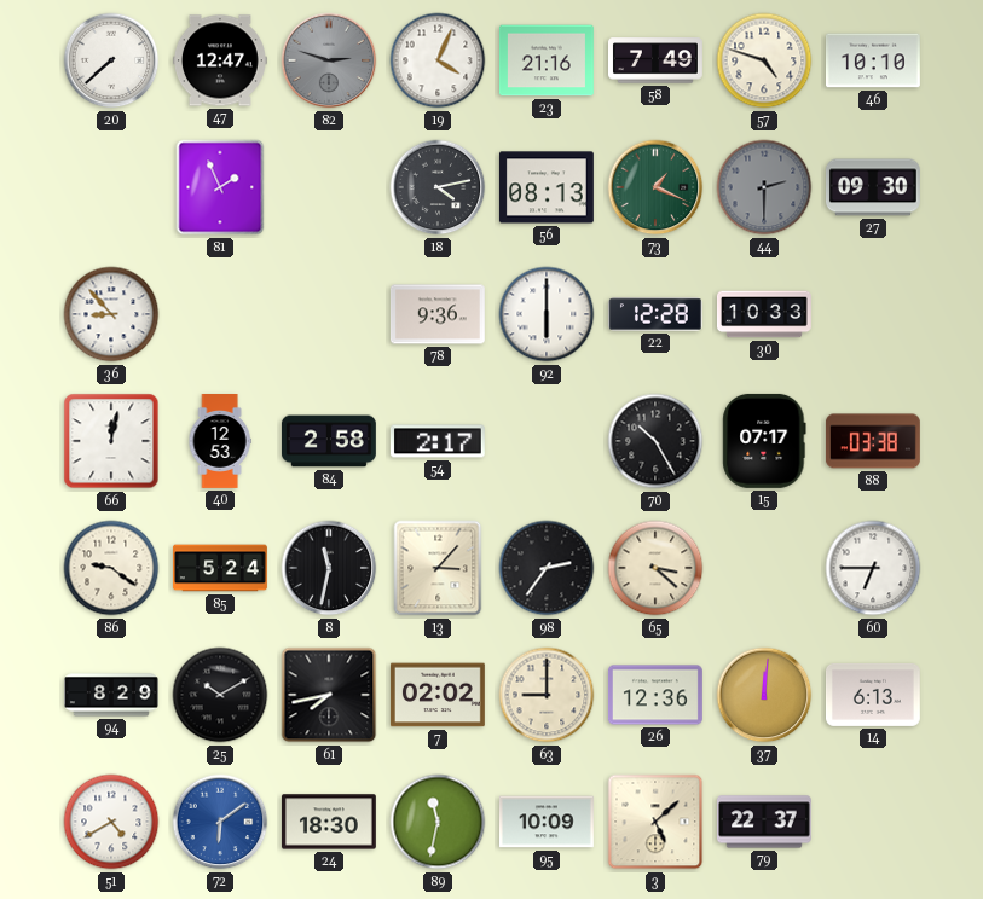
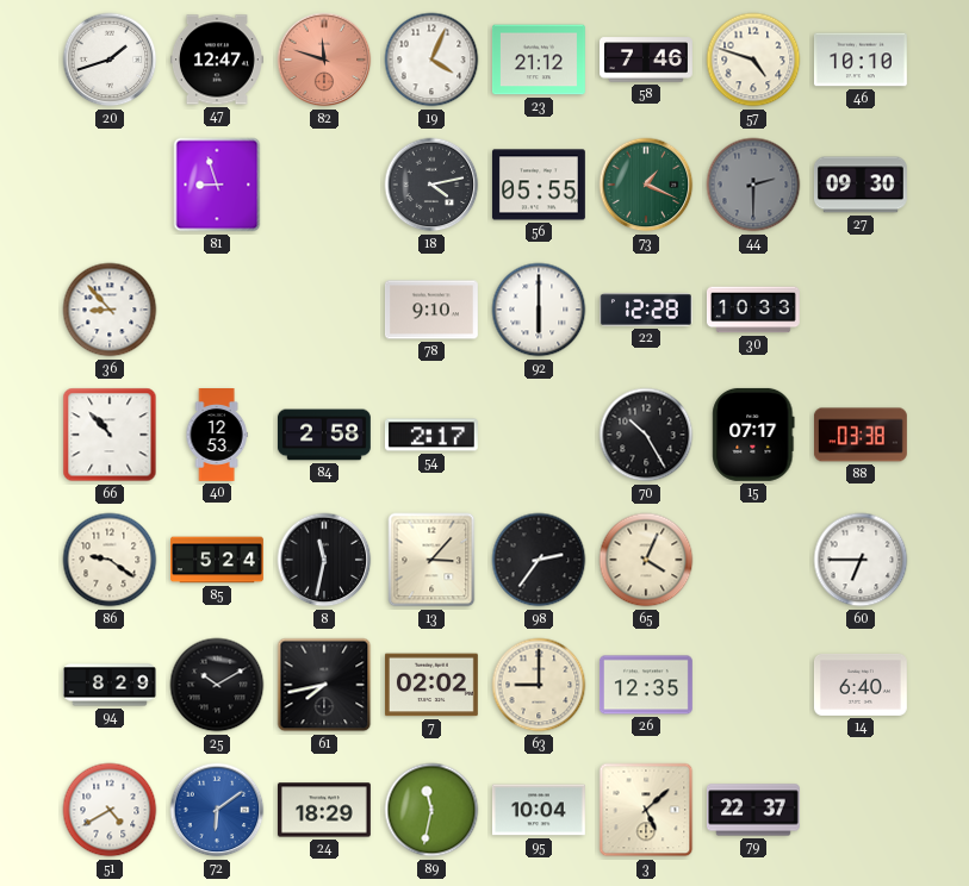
20: 7:38 -> 1:42 (110, 60)
82: 2:48 -> 11:48 (324, 60)
82 dial: grey -> salmon (324, 60)
23: 21:16 -> 21:12 (539, 60)
58: 7:49 -> 7:46 (647, 60)
81: 1:56 -> 8:57 (217, 185)
56: 08:13 -> 05:55 (539, 185)
78: 9:36 -> 9:10 (431, 310)
66: 12:02 -> 10:53 (110, 435)
65: 3:22 -> 4:04 (646, 560)
26: 12:36 -> 12:35 (646, 685)
37: 12:01 -> none (764, 695)
14: 6:13 -> 6:40 (861, 685)
24: 18:30 -> 18:29 (324, 810)
95: 10:09 -> 10:04 (539, 810)
